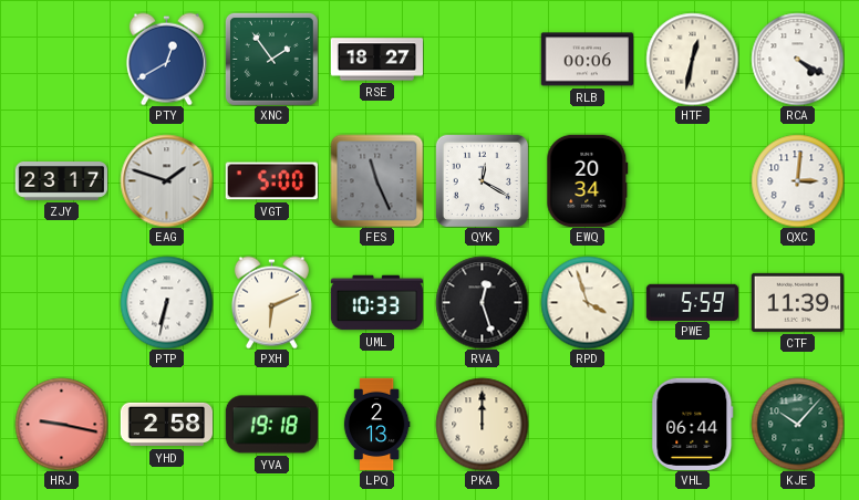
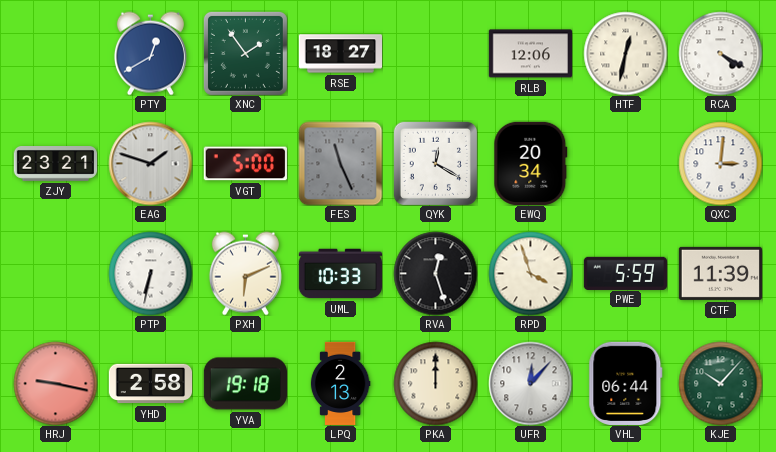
RLB: 00:06 -> 12:06 (530, 54)
ZJY: 23:17 -> 23:21 (55, 164)
UFR: none -> 12:07 (530, 383)
